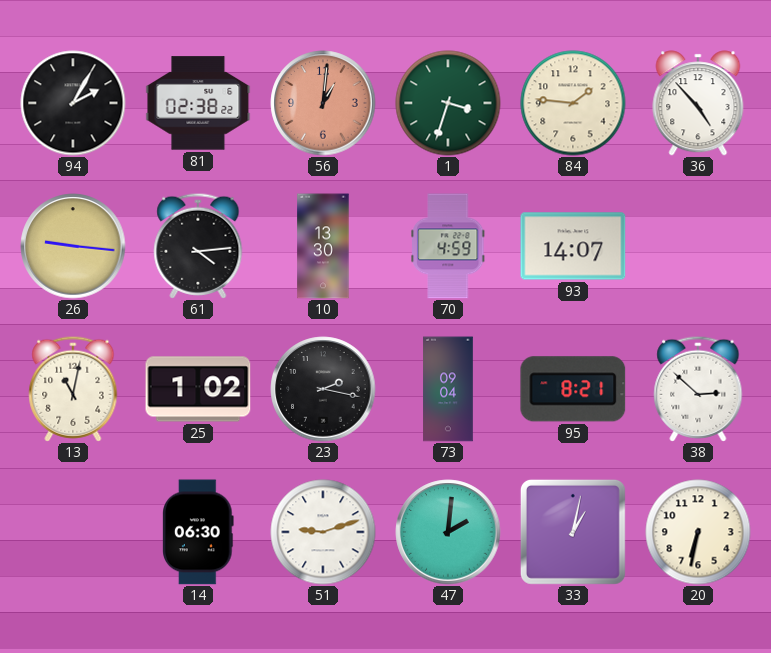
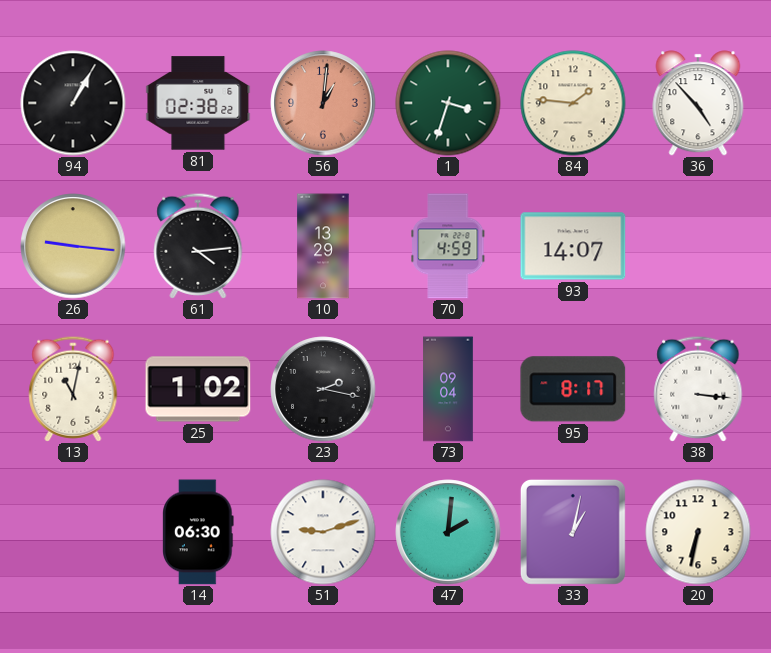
94: 2:05 -> 1:05 (73, 103)
10: 13:30 -> 13:29 (323, 246)
95: 8:21 -> 8:17 (573, 389)
38: 2:52 -> 3:16 (698, 389)
